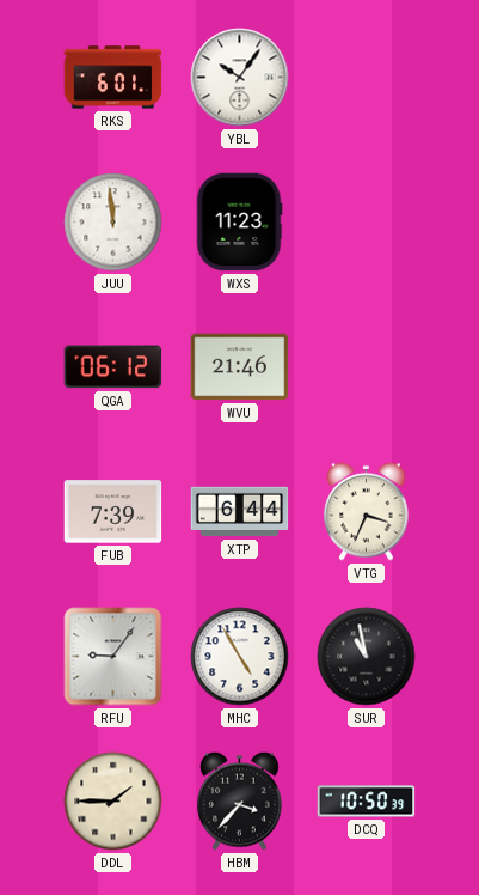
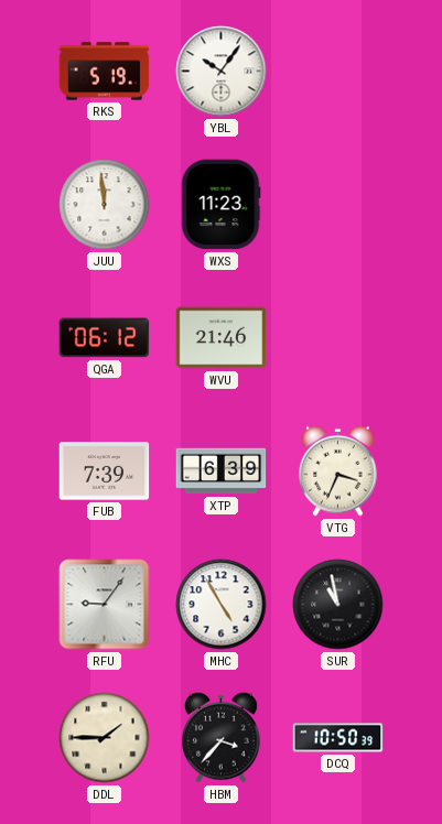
RKS: 6:01 -> 5:19 (105, 72)
XTP: 6:44 -> 6:39 (222, 471)
